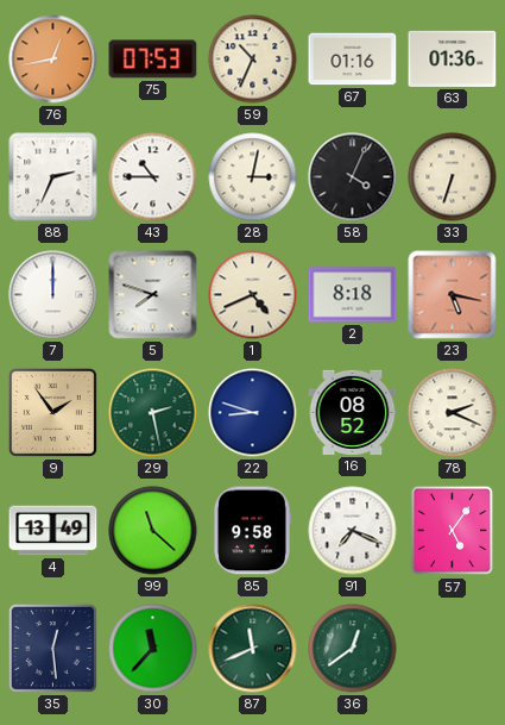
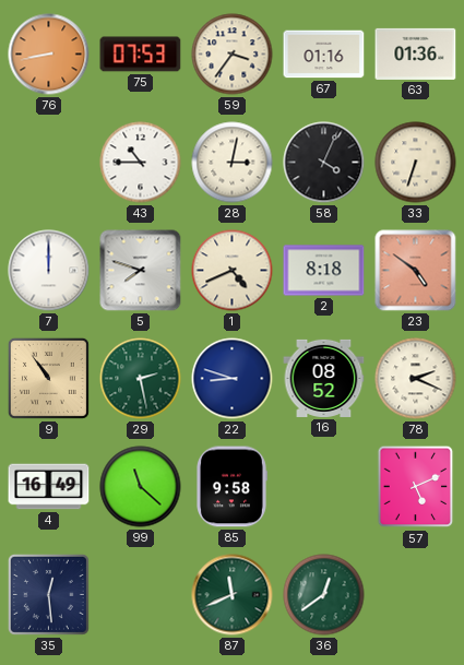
76: 12:43 -> 8:43 (49, 55)
59: 10:34 -> 3:36 (233, 55)
88: 2:34 -> none (53, 177)
23: 5:17 -> 4:51 (416, 271)
9: 1:54 -> 10:54 (48, 378)
4: 13:49 -> 16:49 (49, 487)
91: 7:19 -> none (353, 531)
57: 5:06 -> 5:11 (416, 487)
30: 11:37 -> none (153, 649)
